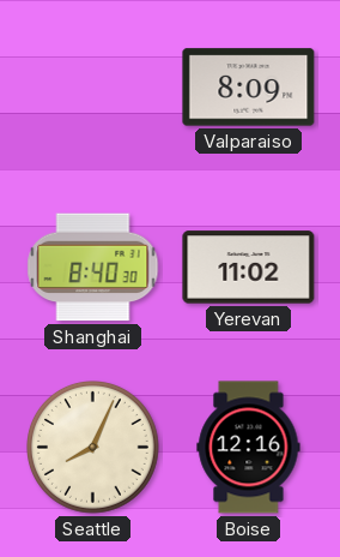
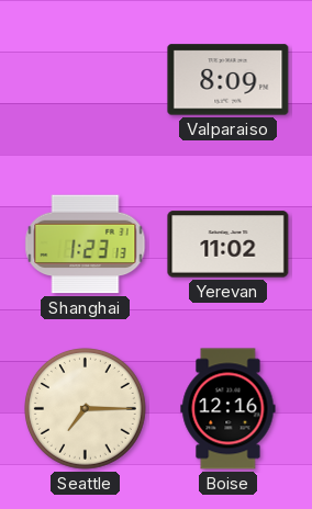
Shanghai: 8:40 -> 1:23 (86, 245)
Seattle: 8:04 -> 7:15 (86, 409)
